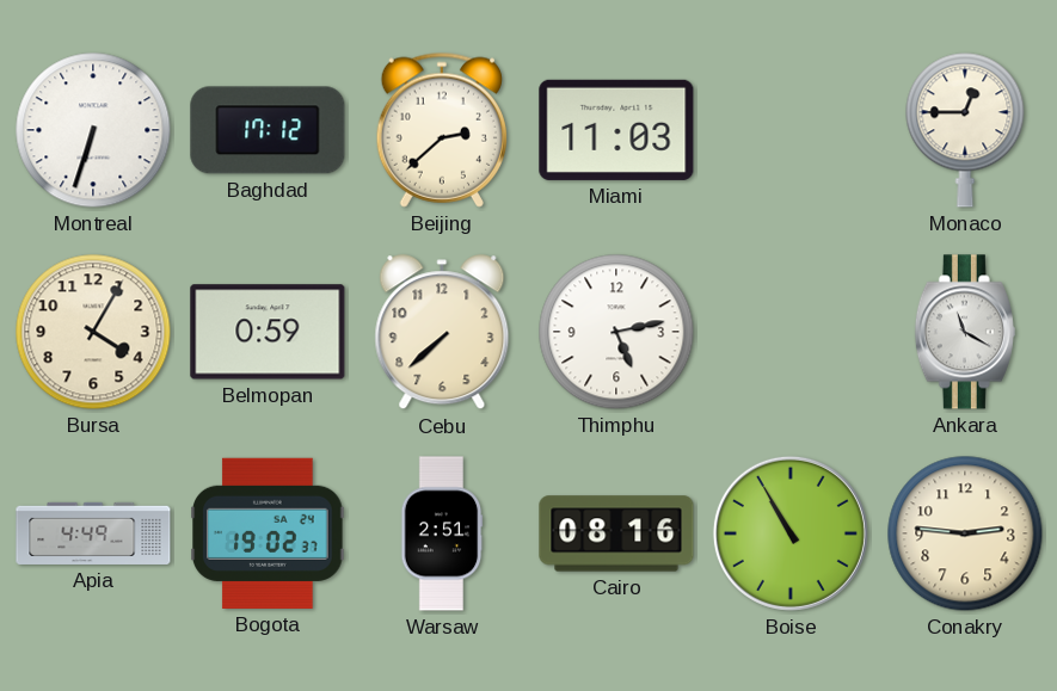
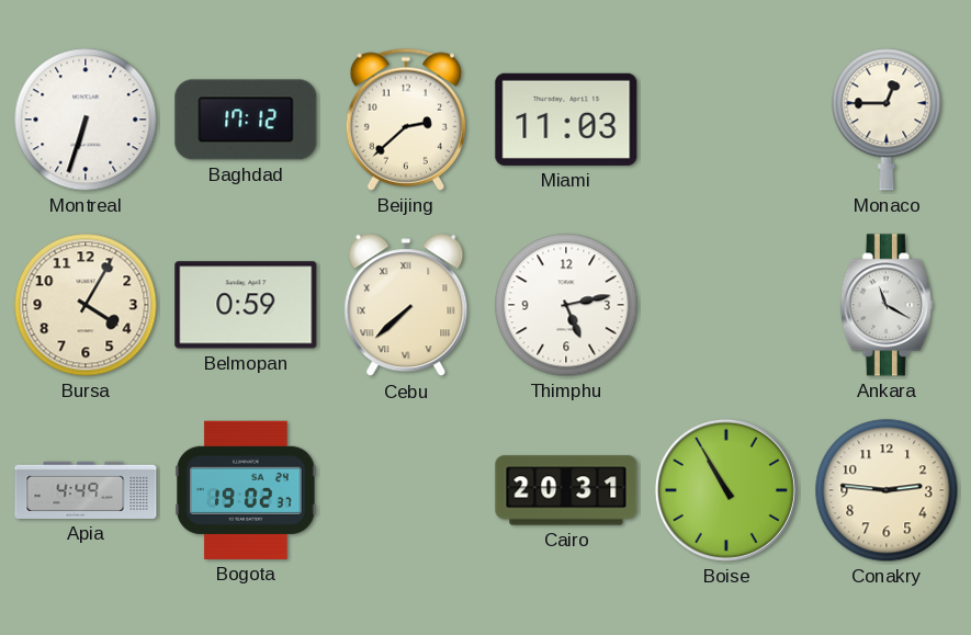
Cebu numerals: Arabic -> Roman (406, 306)
Warsaw: 2:51 -> none (442, 533)
Cairo: 08:16 -> 20:31 (566, 490)
